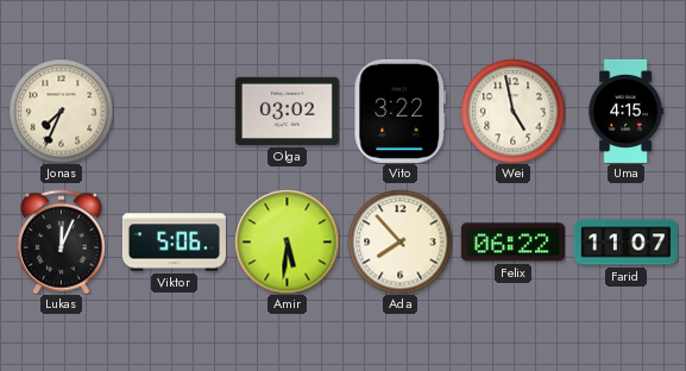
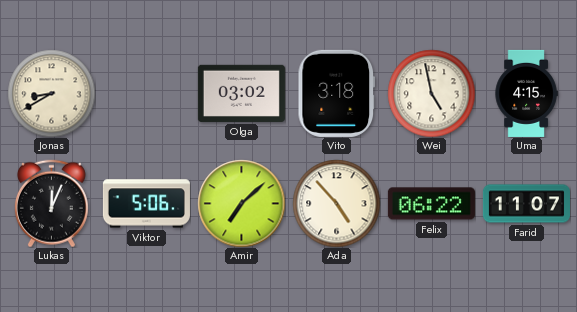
Jonas: 7:34 -> 8:40 (51, 93)
Vito: 3:22 -> 3:18 (336, 93)
Amir: 5:31 -> 7:08 (241, 203)
Ada: 7:53 -> 4:53 (336, 203)
